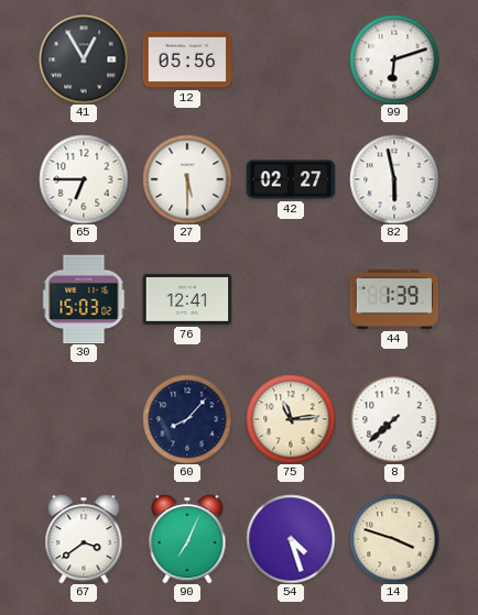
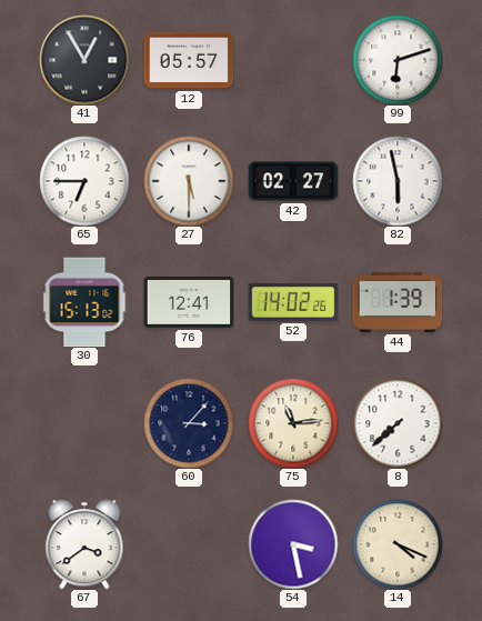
12: 05:56 -> 05:57 (189, 60)
30: 15:03 -> 15:13 (84, 302)
52: none -> 14:02 (293, 303)
60: 8:07 -> 3:07 (189, 423)
90: 7:04 -> none (187, 539)
54: 4:27 -> 3:28 (293, 544)
14: 3:48 -> 4:19 (398, 544)
